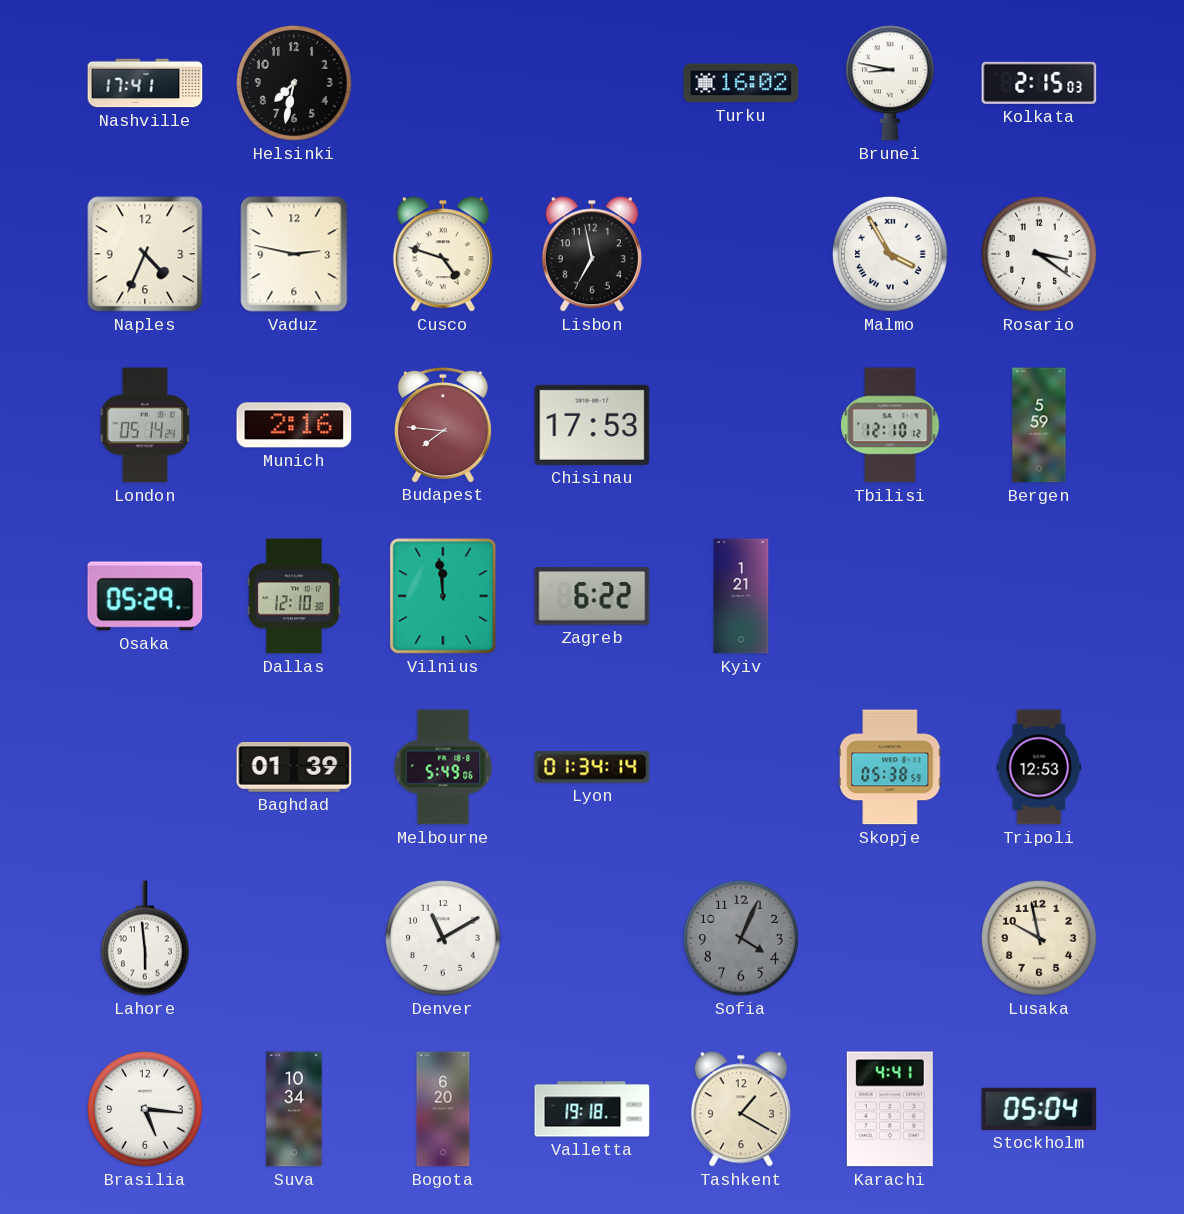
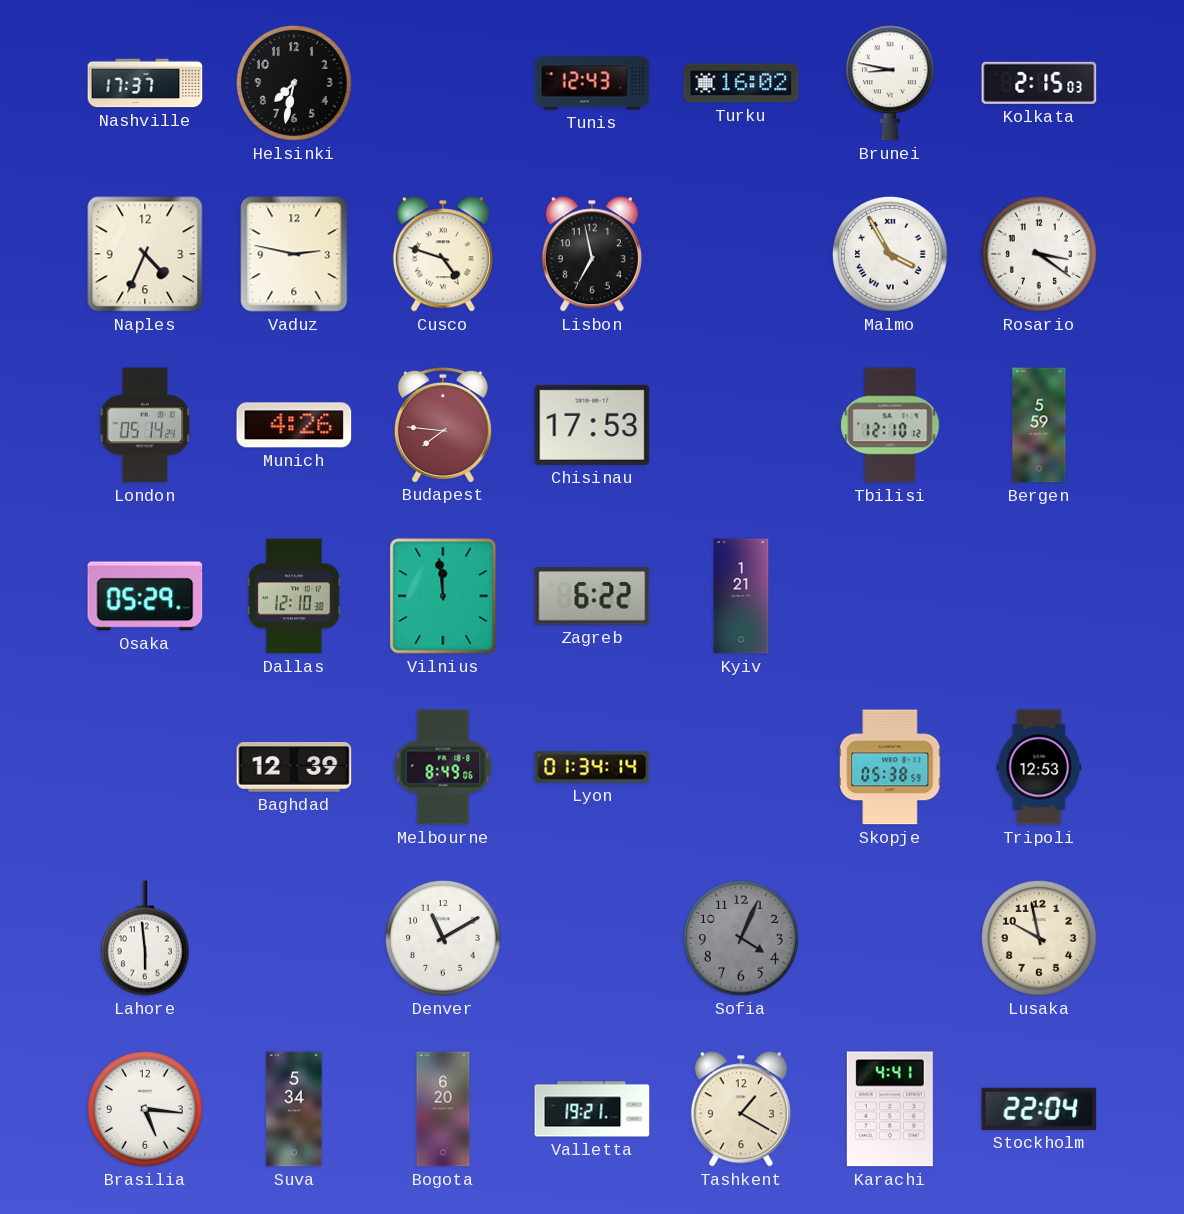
Nashville: 17:41 -> 17:37 (145, 83)
Tunis: none -> 12:43 (592, 83)
Munich: 2:16 -> 4:26 (294, 425)
Baghdad: 01:39 -> 12:39 (294, 767)
Melbourne: 5:49 -> 8:49 (443, 767)
Suva: 10:34 -> 5:34 (294, 1109)
Valletta: 19:18 -> 19:21 (592, 1109)
Stockholm: 05:04 -> 22:04 (1039, 1109)
